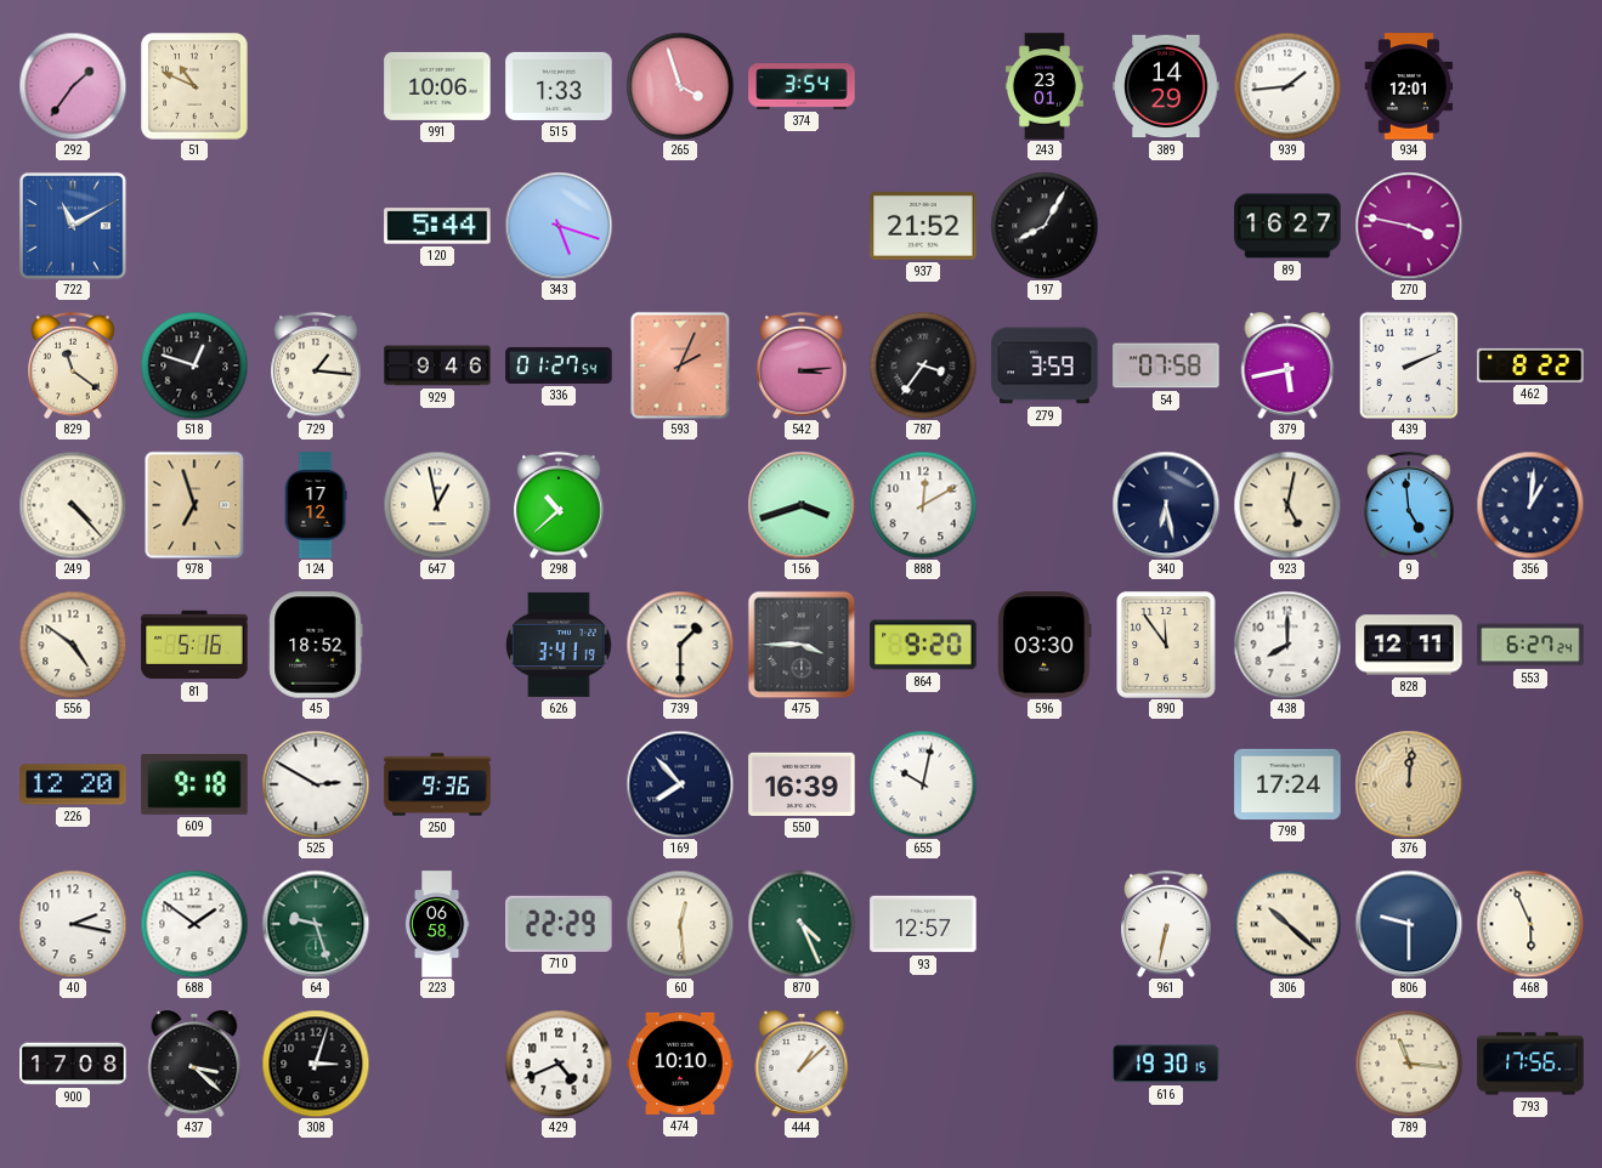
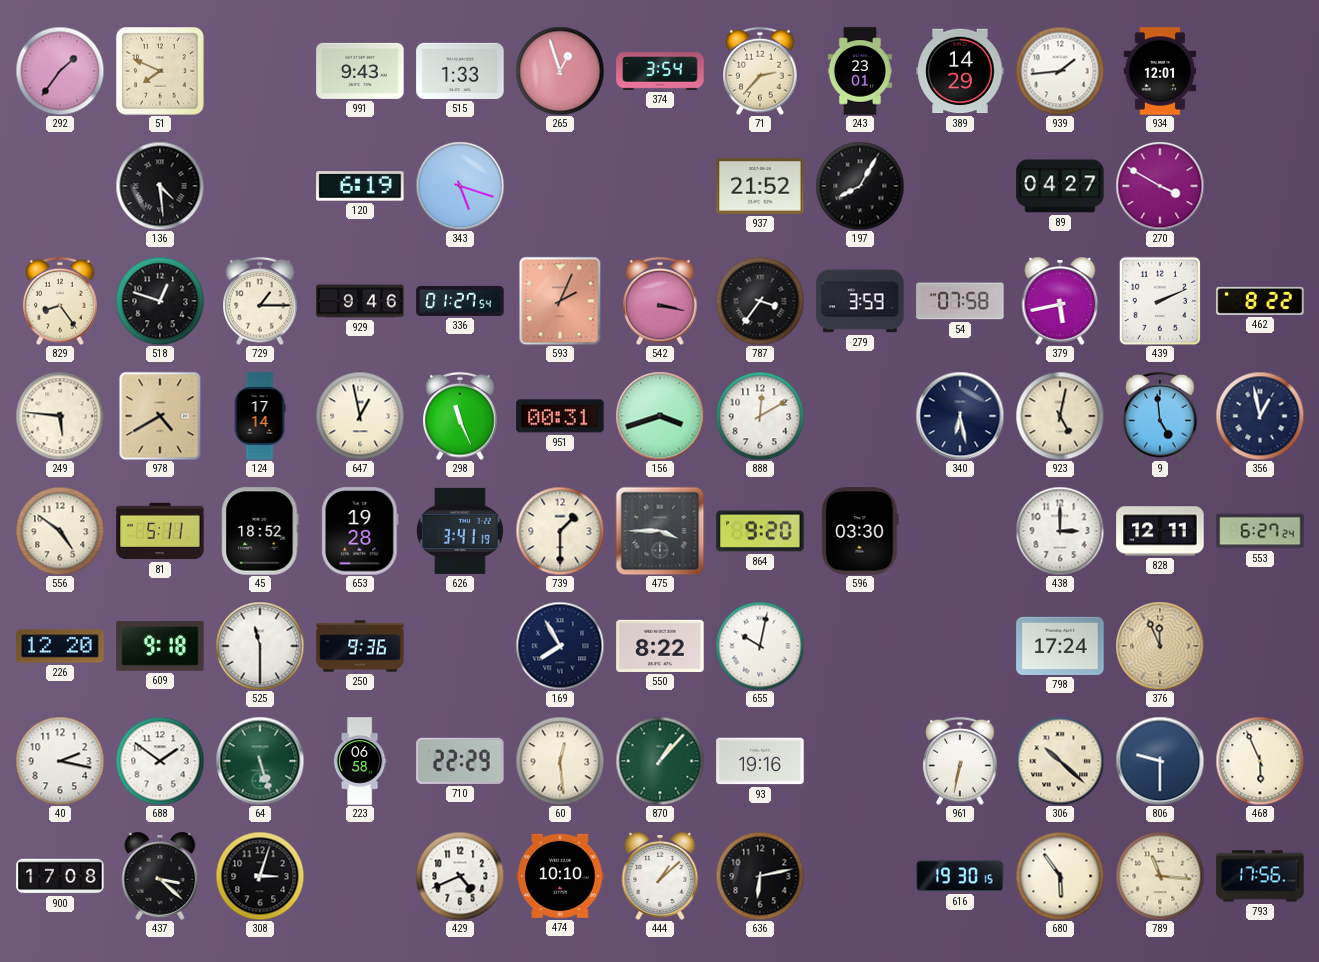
51: 10:49 -> 7:49 (160, 71)
991: 10:06 -> 9:43 (360, 71)
265: 3:57 -> 12:57 (560, 71)
71: none -> 2:37 (760, 71)
722: 11:10 -> none (73, 226)
136: none -> 4:29 (160, 186)
120: 5:44 -> 6:19 (360, 186)
89: 16:27 -> 04:27 (1060, 186)
270: 3:47 -> 3:50 (1160, 186)
829: 11:21 -> 8:24 (60, 301)
729: 1:16 -> 1:15 (260, 301)
542: 3:14 -> 3:17 (660, 301)
249: 4:23 -> 5:46 (60, 416)
978: 6:57 -> 4:40 (160, 416)
124: 17:12 -> 17:14 (260, 416)
298: 10:38 -> 11:26 (460, 416)
951: none -> 00:31 (560, 416)
356: 1:01 -> 12:58 (1260, 416)
81: 5:16 -> 5:11 (160, 531)
653: none -> 19:28 (360, 531)
890: 11:54 -> none (1167, 646)
438: 8:00 -> 3:00 (1060, 531)
525: 2:50 -> 11:30 (260, 646)
169: 7:53 -> 7:55 (560, 646)
550: 16:39 -> 8:22 (660, 646)
376: 12:01 -> 11:56 (1160, 646)
64: 9:27 -> 5:27 (260, 761)
870: 4:26 -> 1:07 (660, 761)
93: 12:57 -> 19:16 (760, 761)
636: none -> 6:13 (760, 876)
680: none -> 5:54 (1060, 876)
